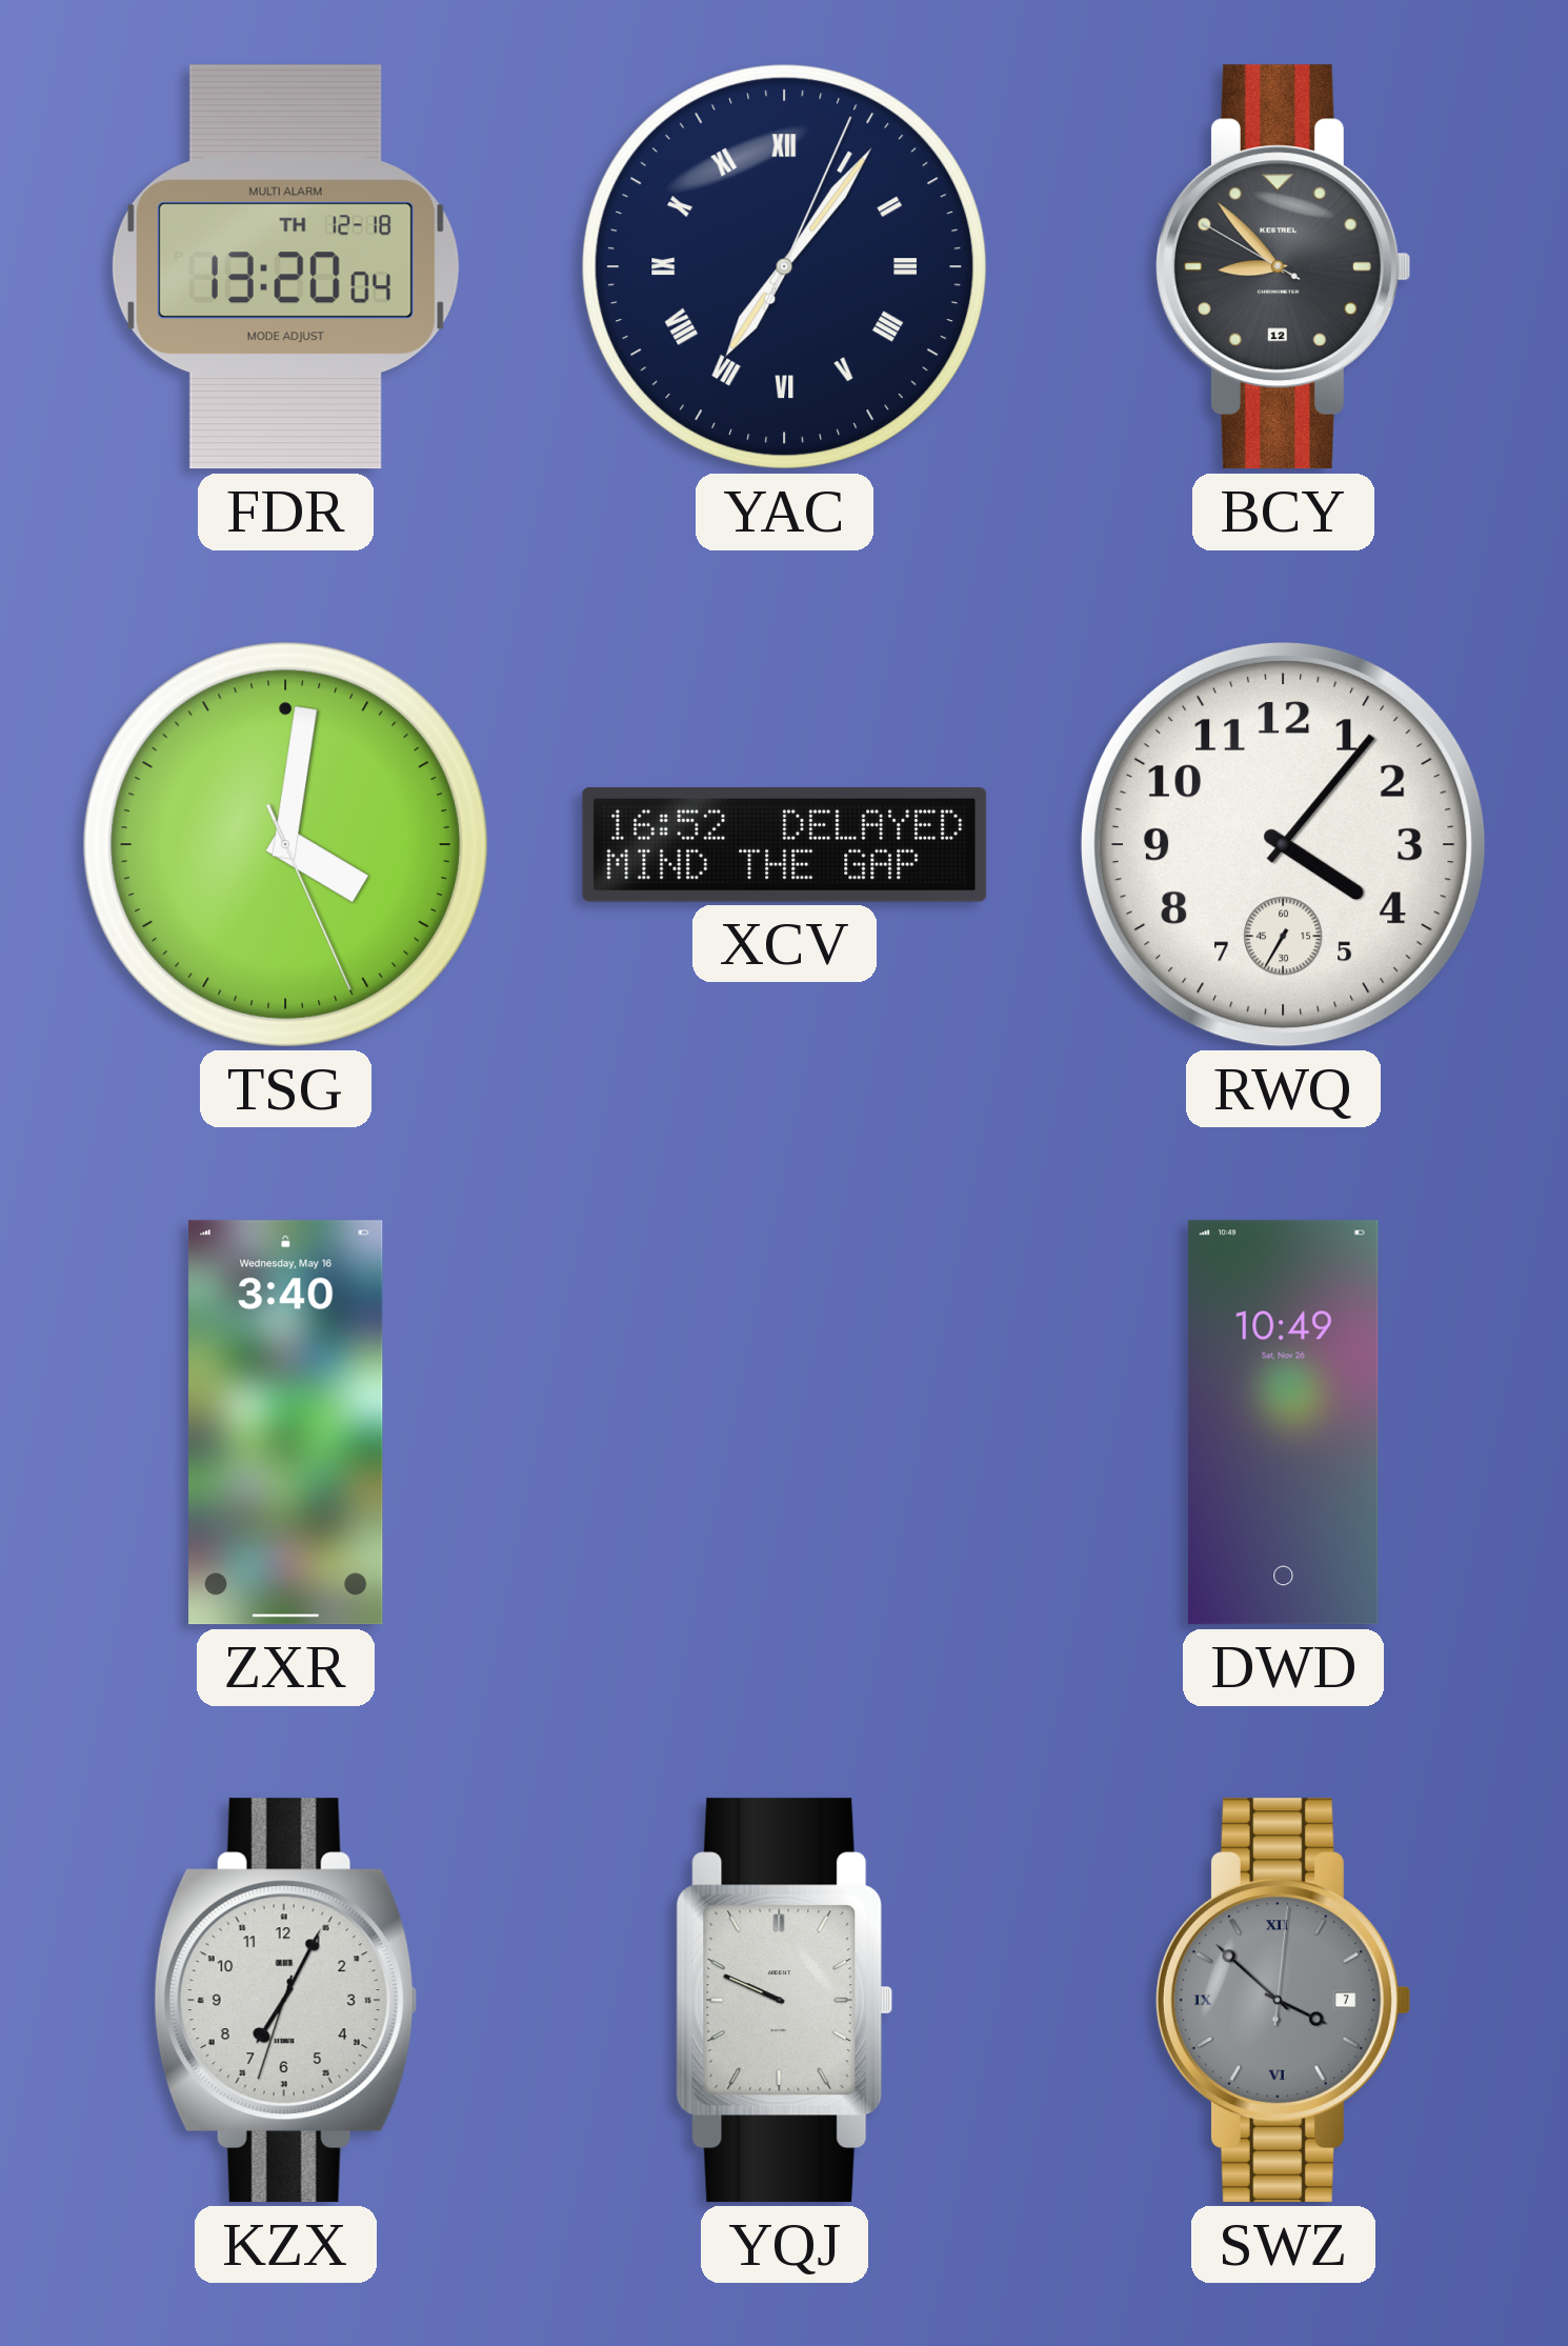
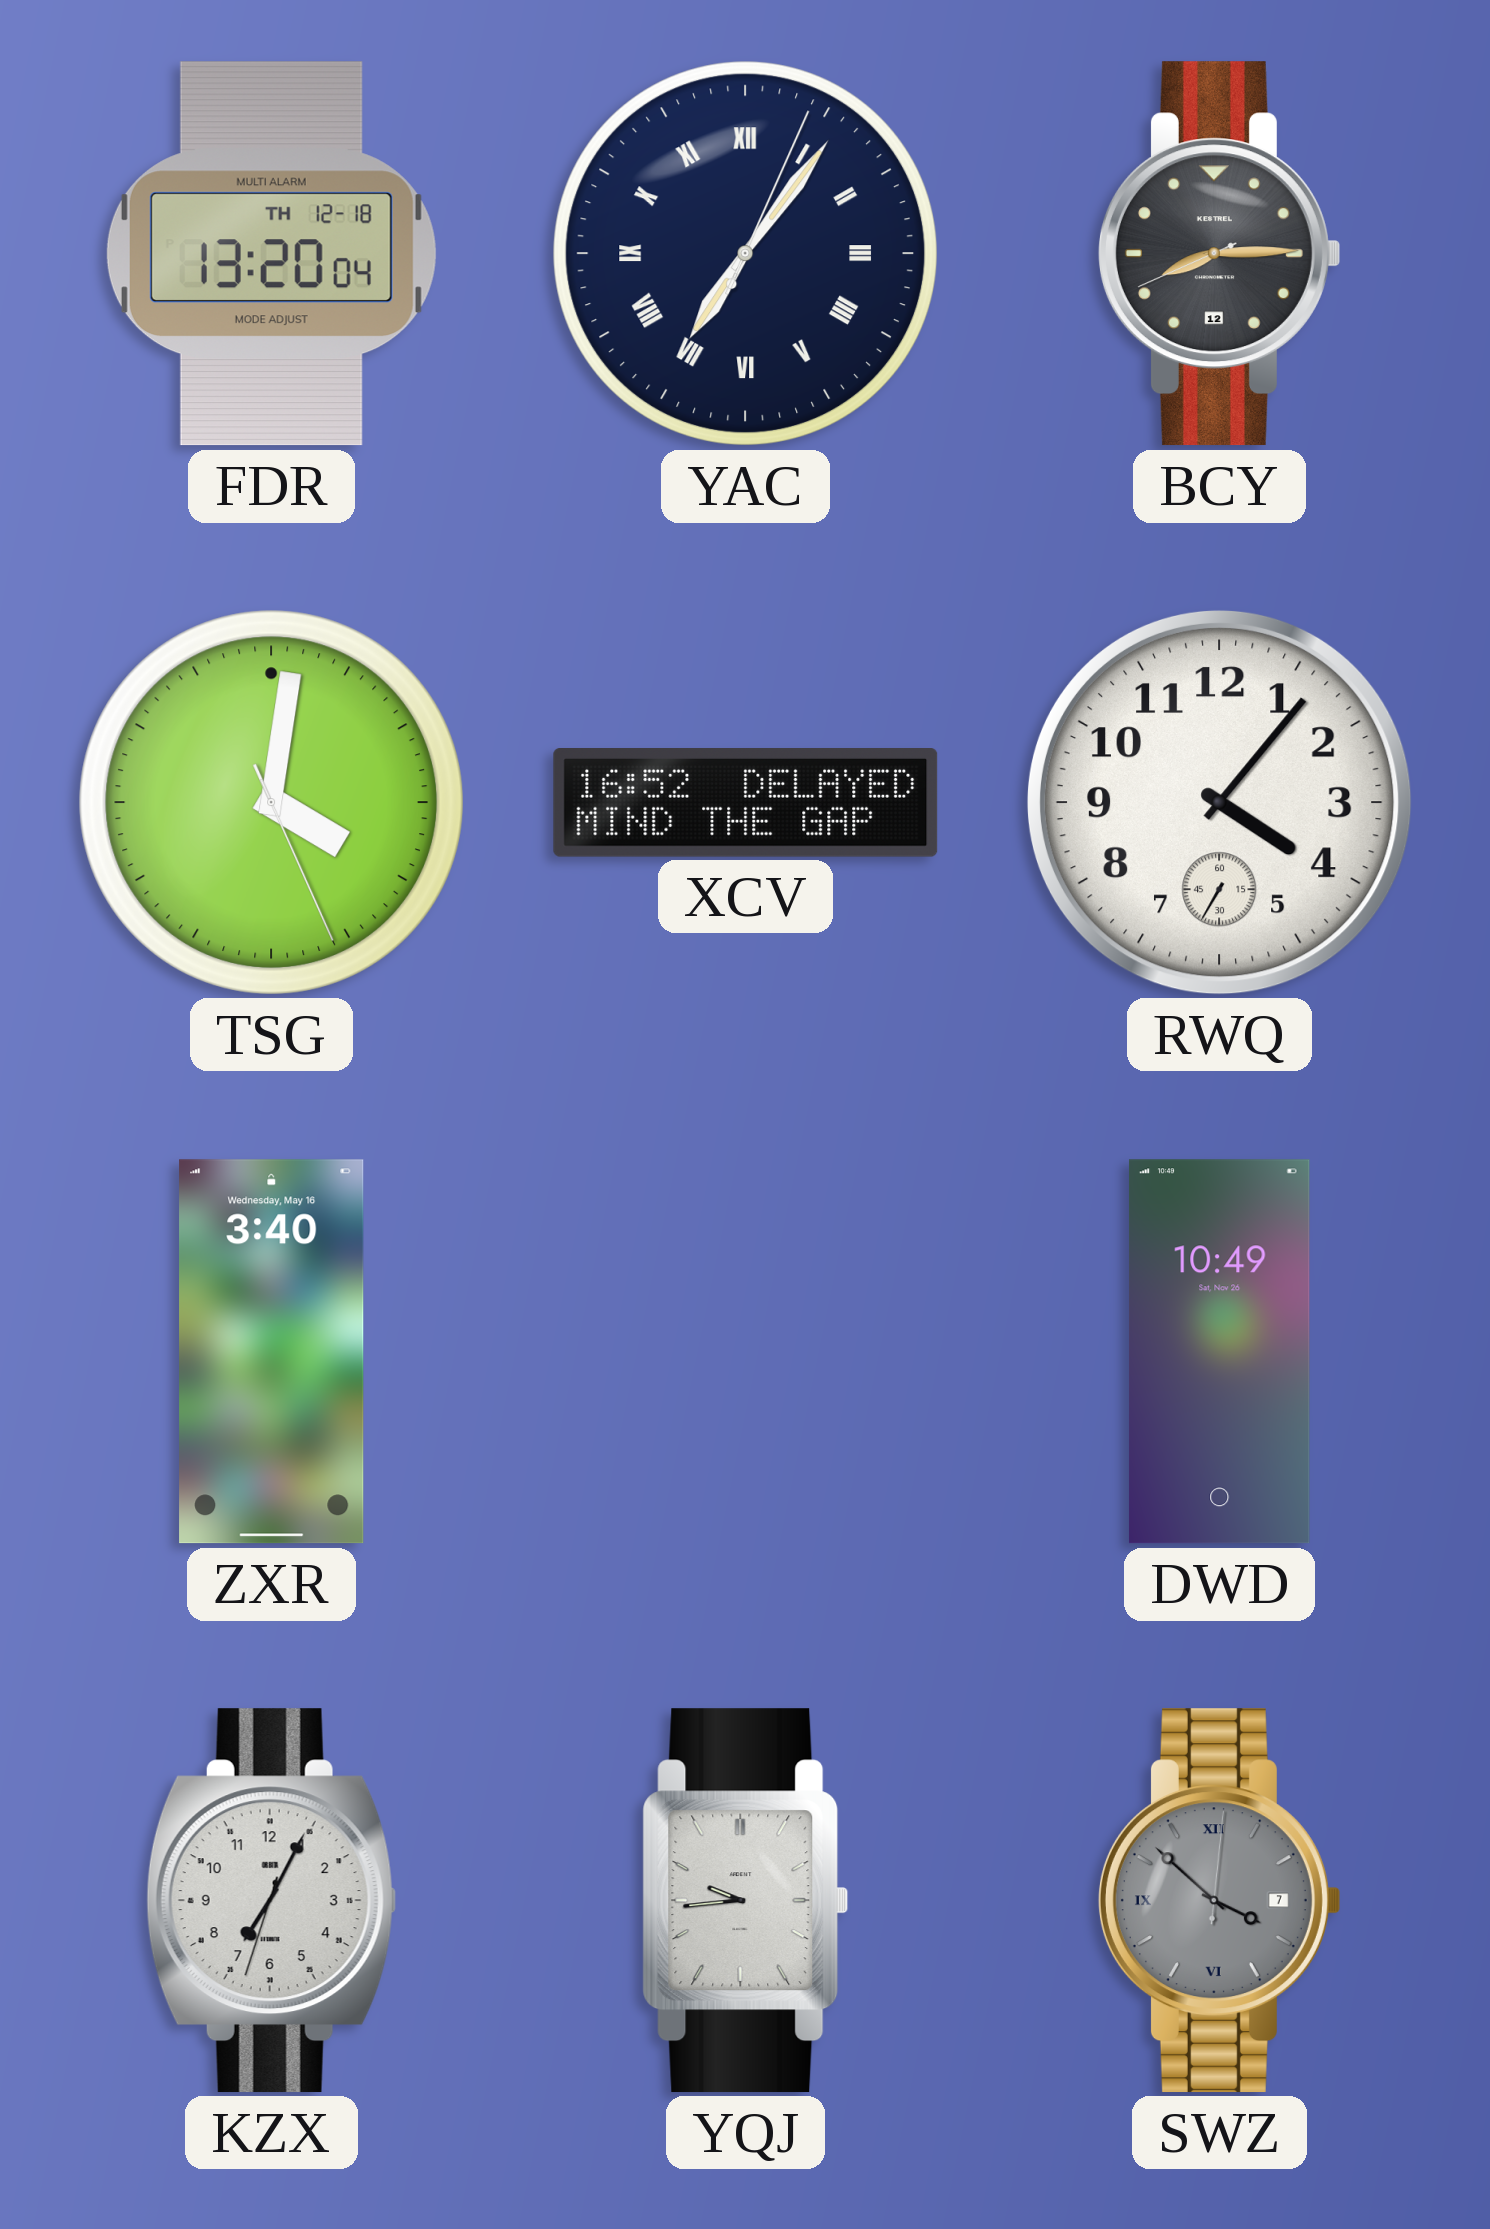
BCY: 8:52 -> 8:14 (1219, 254)
YQJ: 9:49 -> 9:44 (746, 1901)
